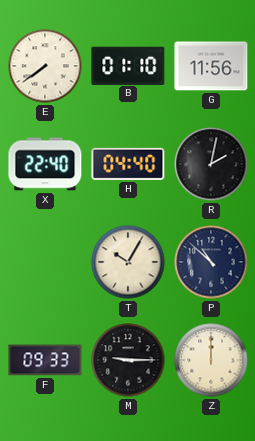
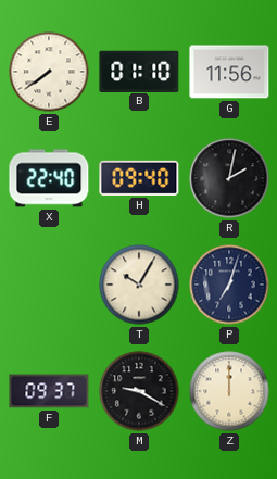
H: 04:40 -> 09:40 (139, 178)
P: 10:52 -> 7:03 (229, 285)
F: 09:33 -> 09:37 (49, 391)
M: 9:15 -> 9:20 (139, 391)
